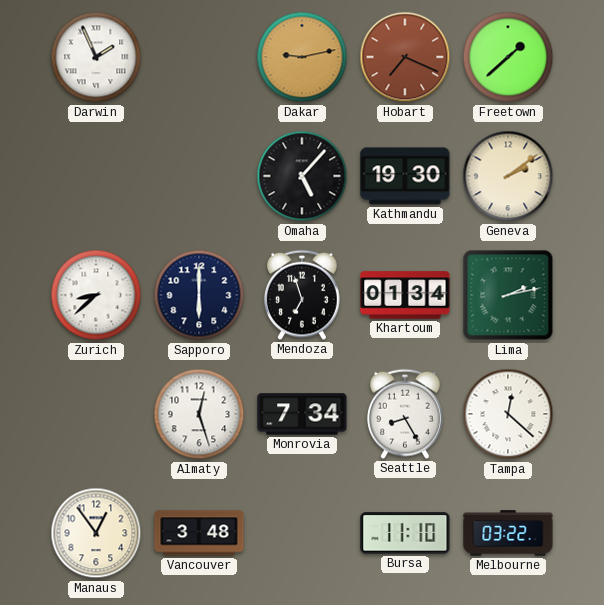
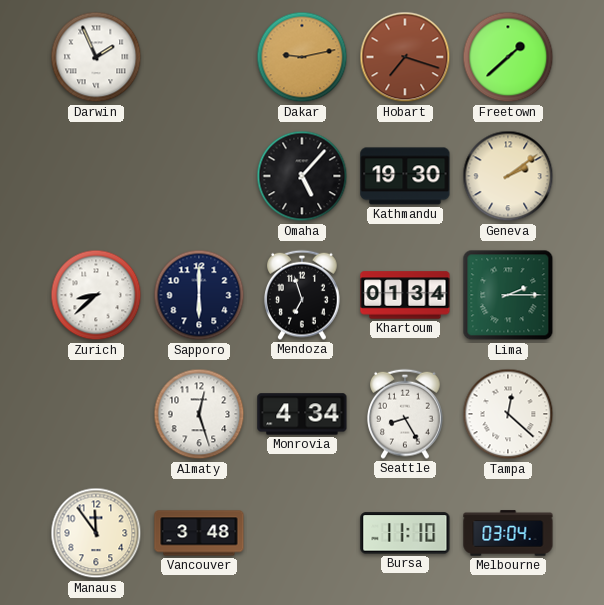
Hobart: 7:19 -> 7:18 (405, 57)
Lima: 2:13 -> 2:15 (508, 295)
Monrovia: 7:34 -> 4:34 (302, 414)
Manaus: 12:54 -> 11:54 (96, 533)
Melbourne: 03:22 -> 03:04 (508, 533)
